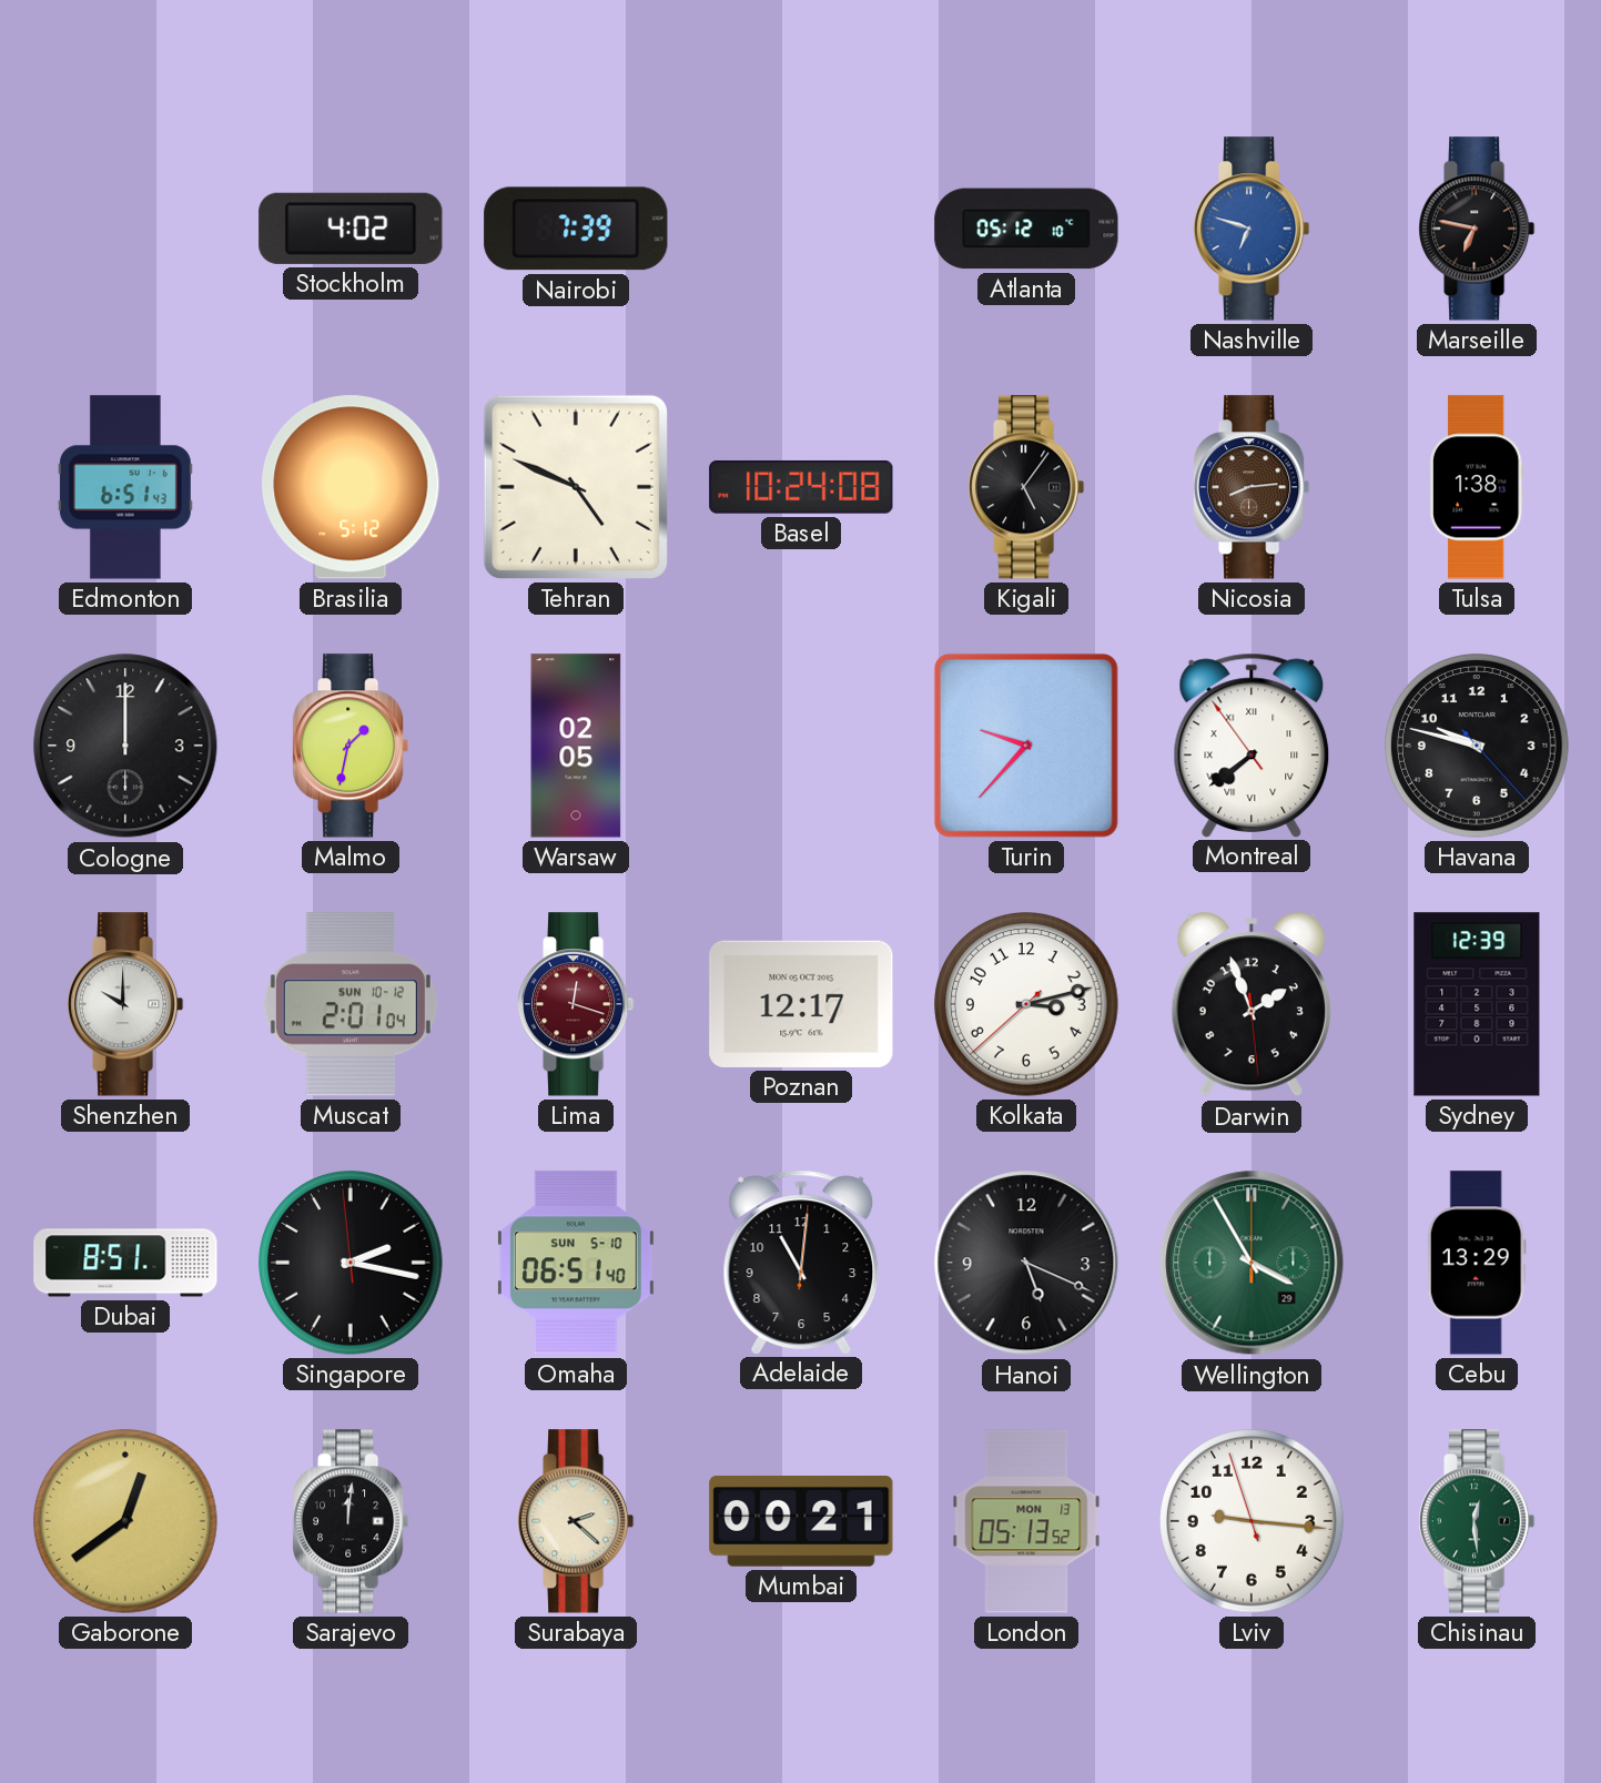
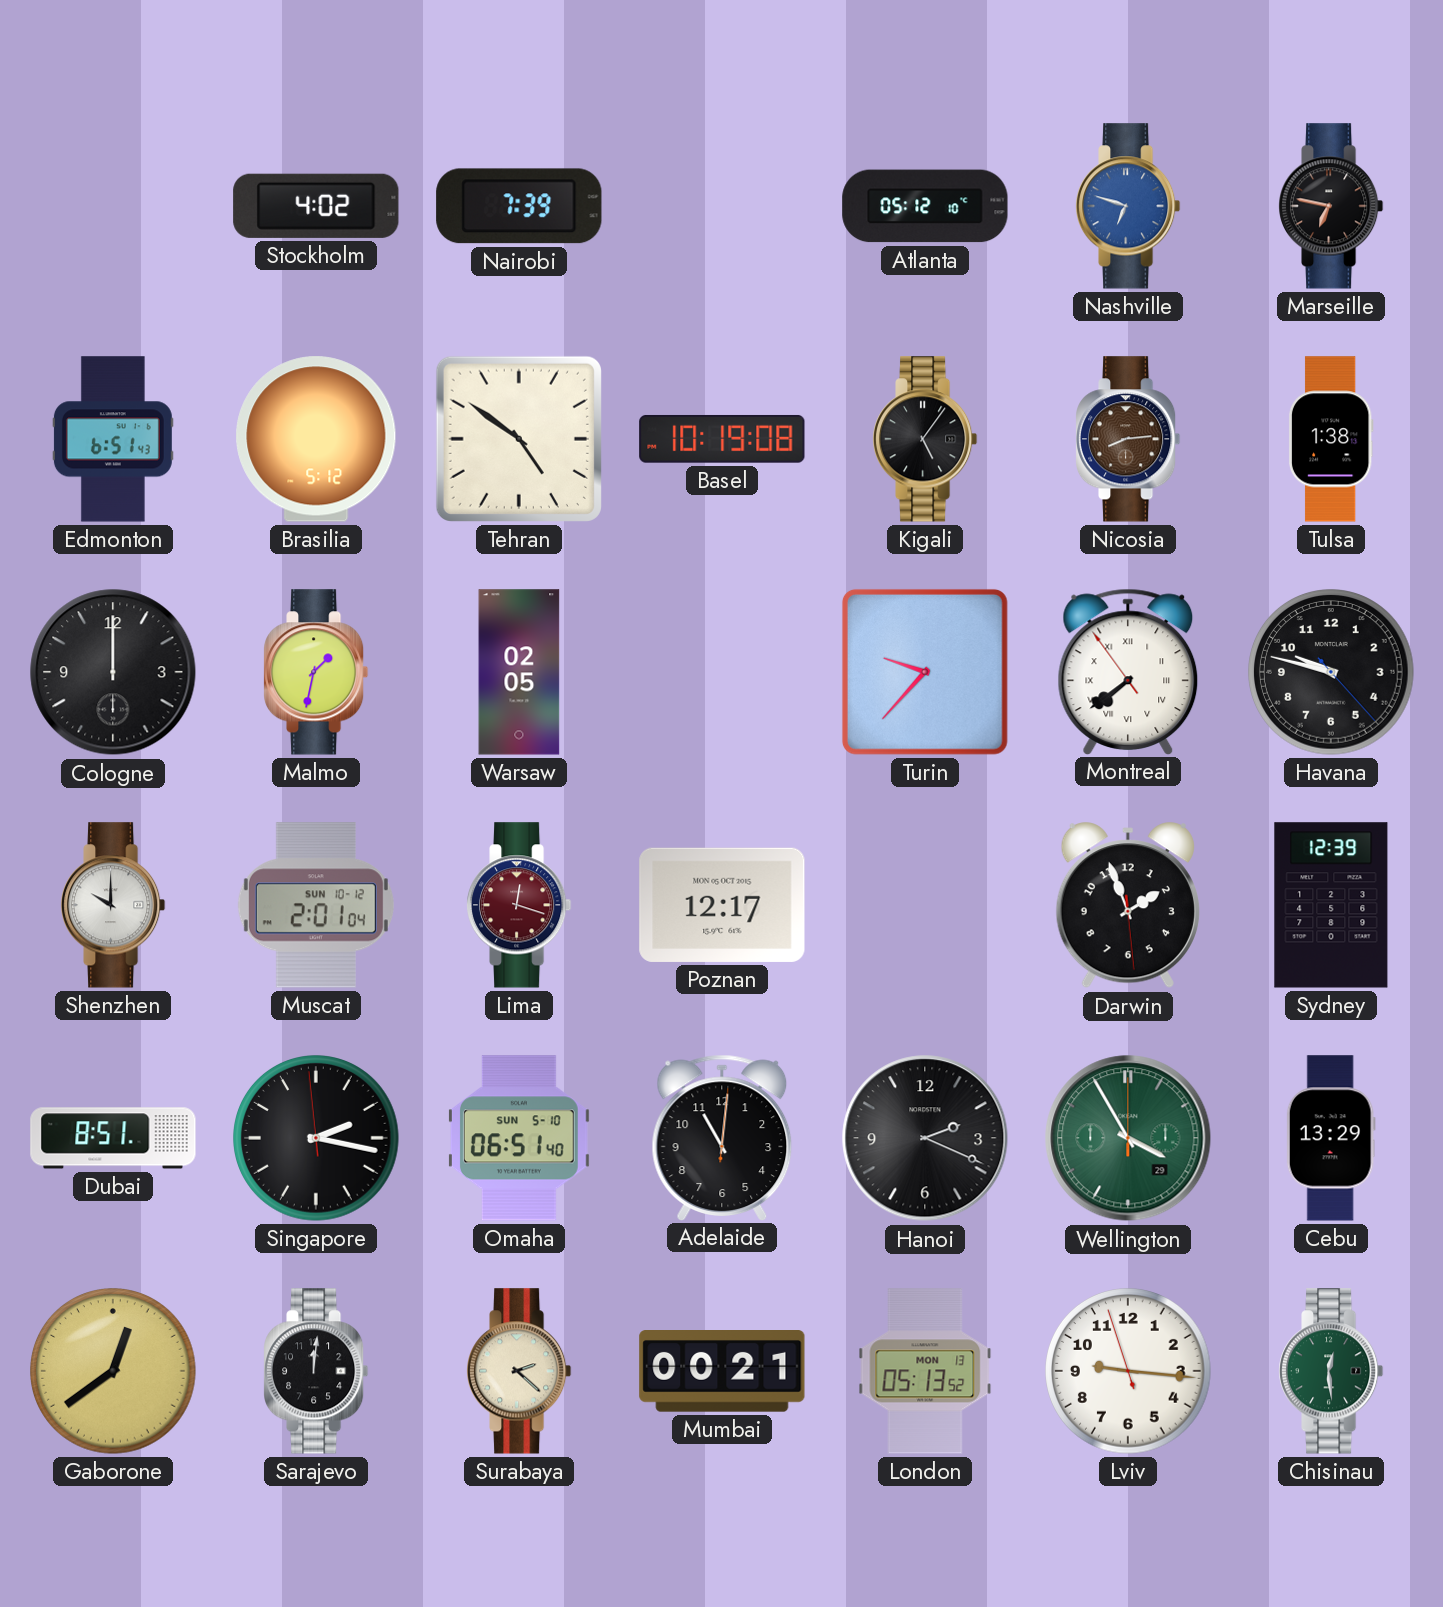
Tehran: 4:49 -> 4:51 (519, 439)
Basel: 10:24 -> 10:19 (722, 439)
Kolkata: 3:12 -> none (1026, 1004)
Hanoi: 5:19 -> 2:19 (925, 1138)
